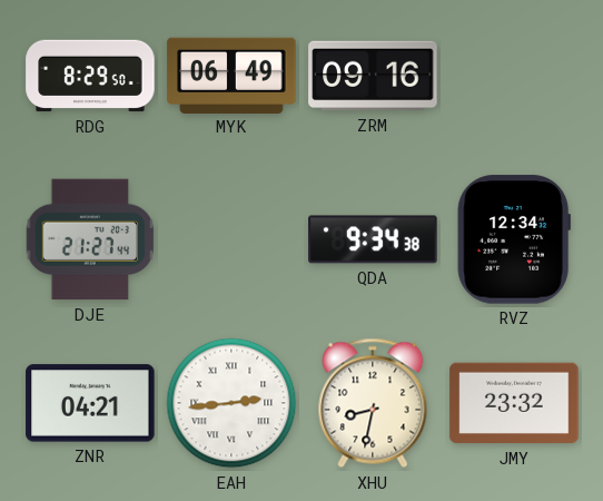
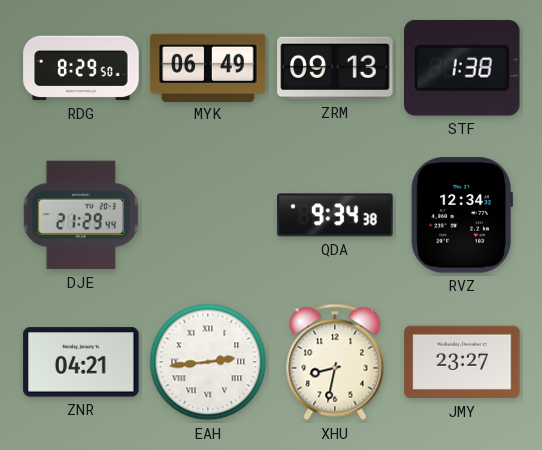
ZRM: 09:16 -> 09:13 (335, 68)
STF: none -> 1:38 (463, 68)
DJE: 21:27 -> 21:29 (81, 215)
JMY: 23:32 -> 23:27 (462, 362)
